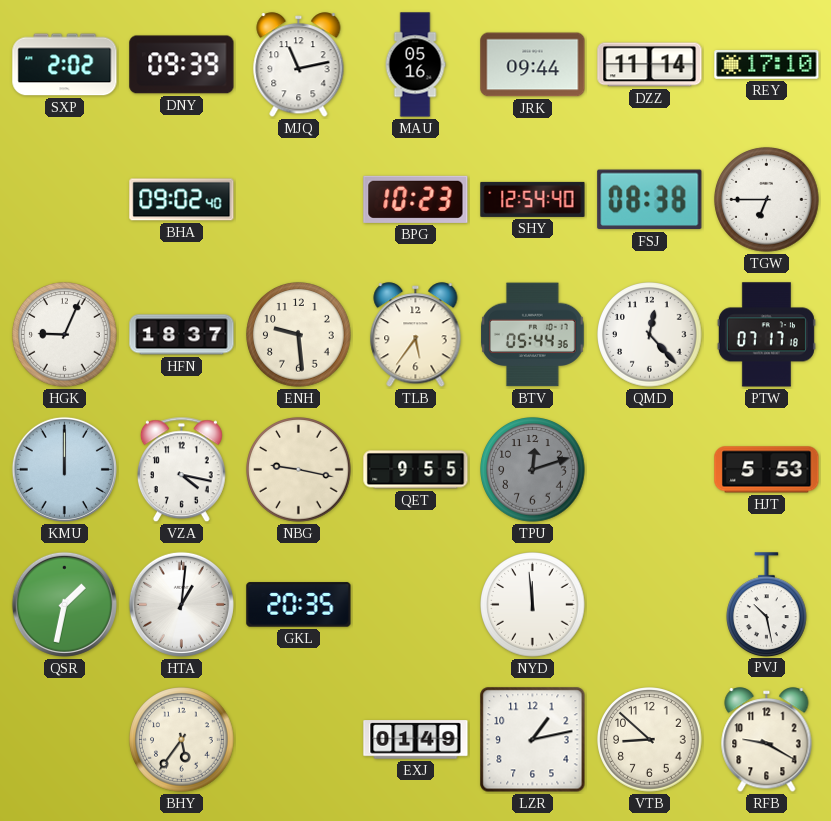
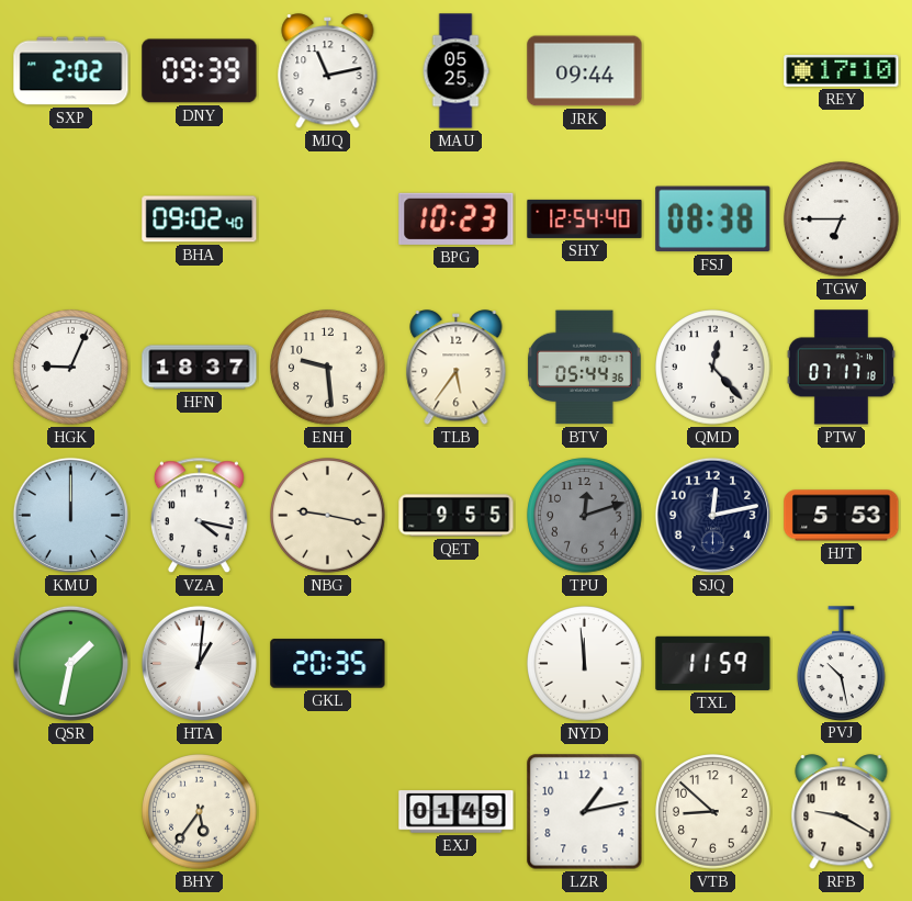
MAU: 05:16 -> 05:25 (455, 71)
DZZ: 11:14 -> none (650, 65)
SJQ: none -> 12:13 (712, 515)
TXL: none -> 11:59 (713, 663)
